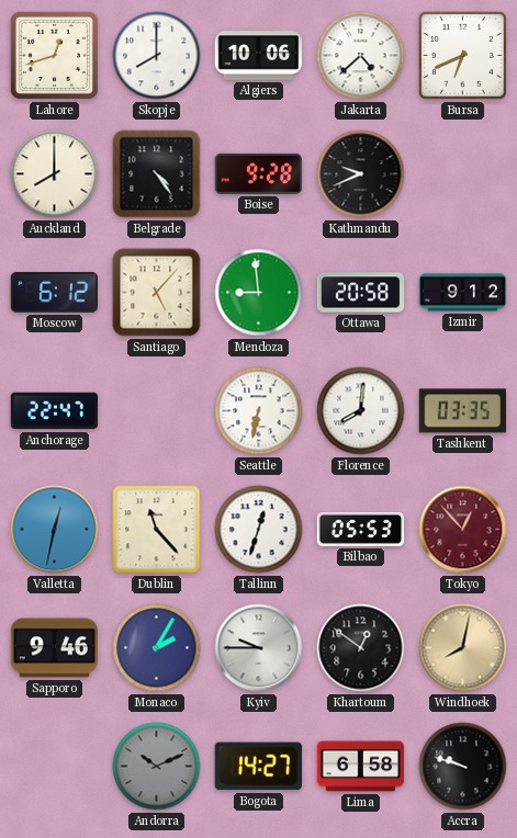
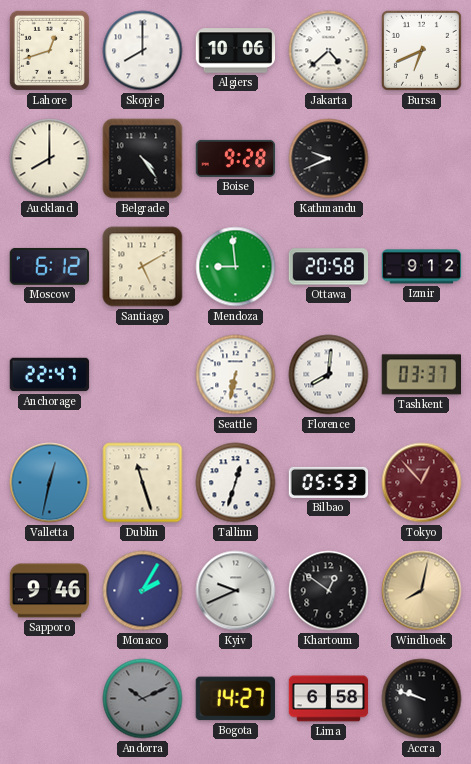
Santiago: 5:07 -> 5:10 (143, 267)
Tashkent: 03:35 -> 03:37 (421, 375)
Dublin: 11:23 -> 11:27 (143, 483)
Kyiv: 9:45 -> 9:41 (236, 591)
